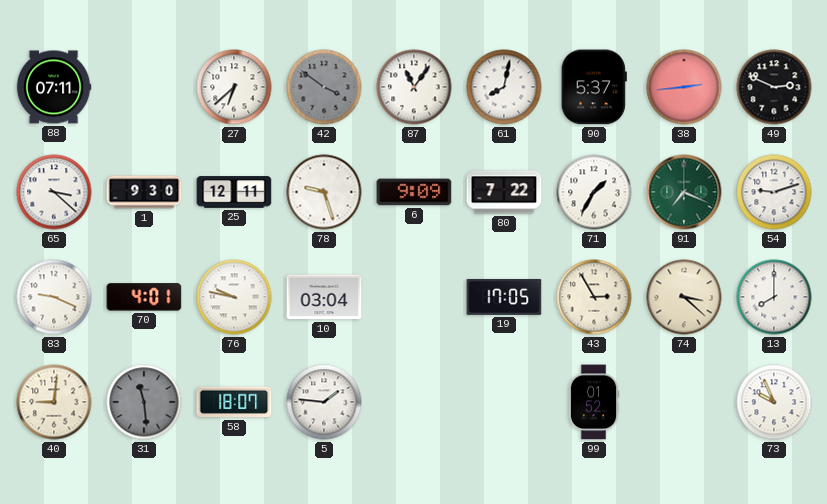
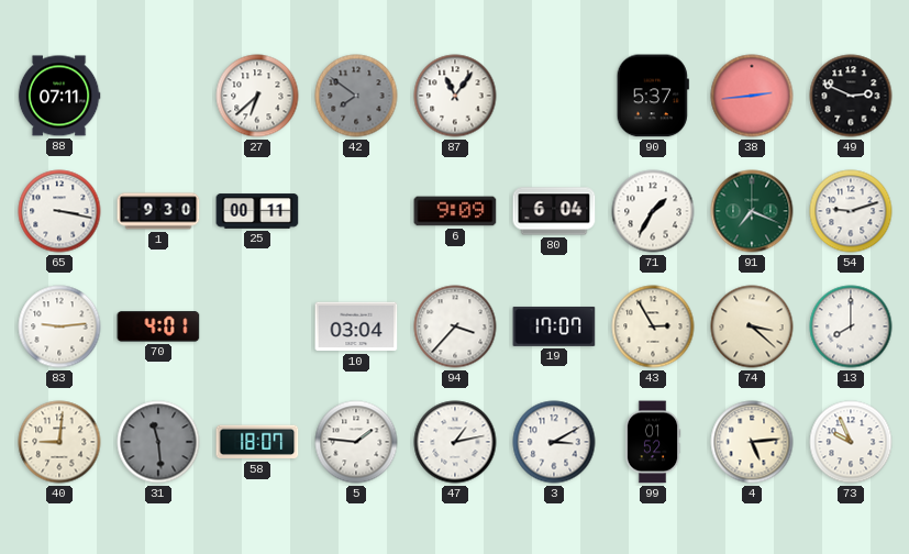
42: 3:51 -> 7:51 (356, 96)
61: 8:02 -> none (504, 87)
65: 3:22 -> 3:17 (59, 211)
25: 12:11 -> 00:11 (257, 211)
78: 9:27 -> none (324, 192)
80: 7:22 -> 6:04 (554, 211)
83: 9:19 -> 9:14 (59, 326)
76: 9:47 -> none (234, 297)
94: none -> 3:37 (455, 326)
19: 17:05 -> 17:07 (554, 326)
47: none -> 1:13 (455, 442)
3: none -> 3:10 (554, 442)
4: none -> 5:14 (752, 442)
